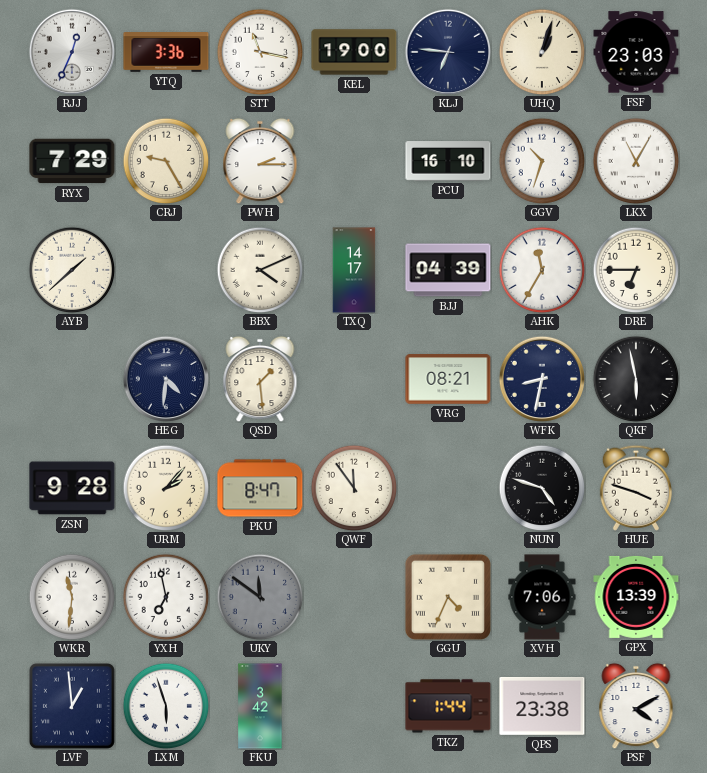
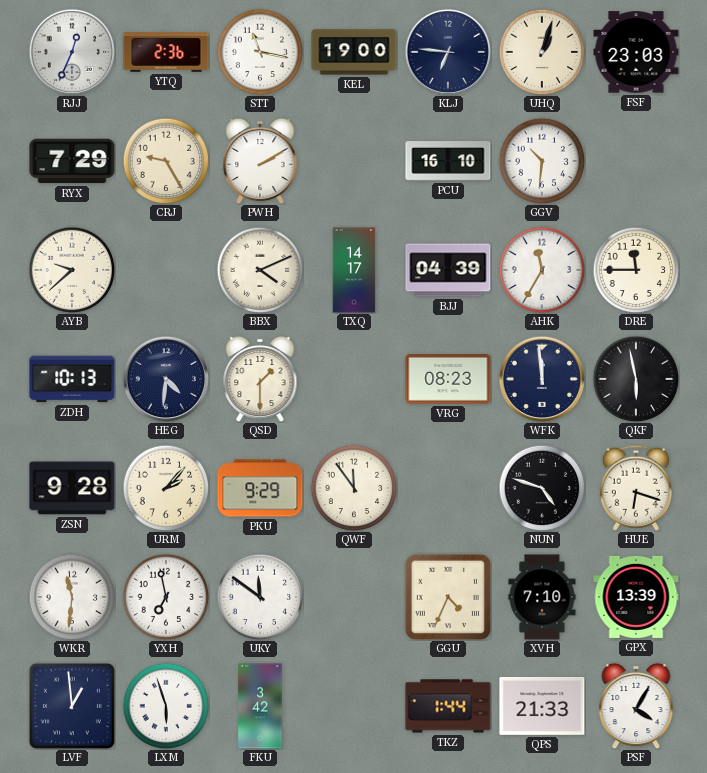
YTQ: 3:36 -> 2:36 (166, 52)
PWH: 2:15 -> 2:10 (260, 161)
GGV: 10:33 -> 10:31 (542, 161)
LKX: 11:05 -> none (636, 161)
AYB: 1:38 -> 9:38 (72, 270)
DRE: 6:45 -> 11:45 (636, 270)
ZDH: none -> 10:13 (72, 379)
QSD: 1:29 -> 1:30 (260, 379)
VRG: 08:21 -> 08:23 (448, 379)
WFK: 8:32 -> 11:59 (541, 378)
PKU: 8:47 -> 9:29 (260, 488)
HUE: 3:48 -> 6:18 (636, 488)
UKY dial: grey -> white (260, 597)
XVH: 7:06 -> 7:10 (542, 597)
QPS: 23:38 -> 21:33 (542, 706)
PSF: 4:10 -> 4:05 (636, 706)
